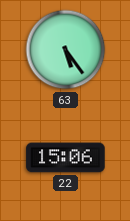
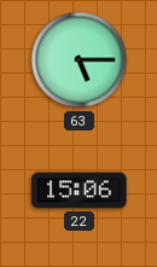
63: 5:24 -> 5:15 (80, 60)
